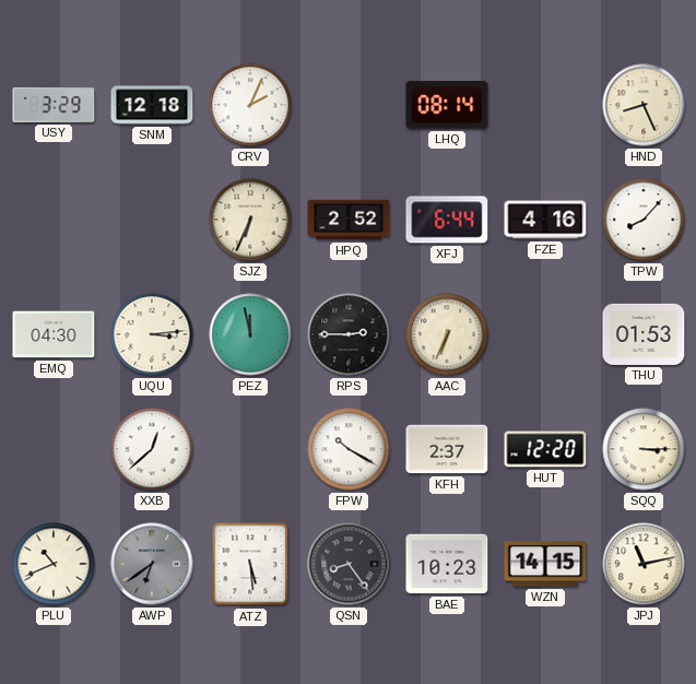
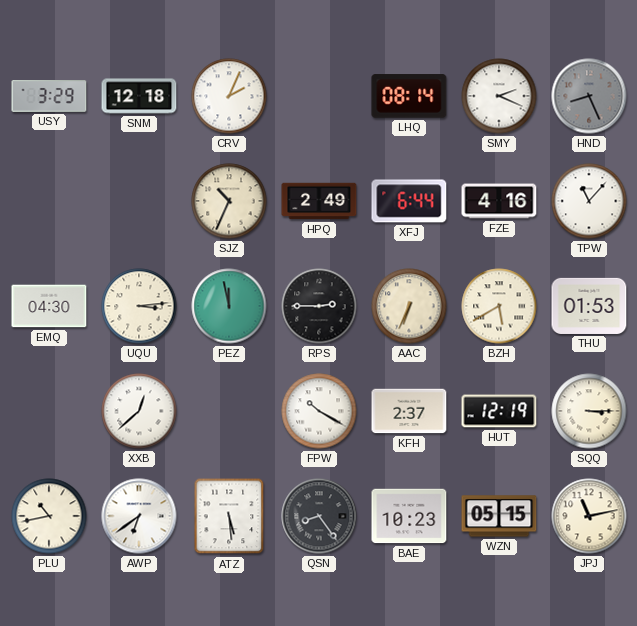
SMY: none -> 2:19 (499, 96)
HND dial: cream -> grey (589, 96)
SJZ: 6:34 -> 10:34 (229, 201)
HPQ: 2:52 -> 2:49 (319, 201)
TPW: 8:07 -> 11:07 (589, 201)
BZH: none -> 5:40 (499, 306)
HUT: 12:20 -> 12:19 (499, 411)
PLU: 10:41 -> 10:43 (49, 516)
AWP dial: grey -> white (139, 516)
WZN: 14:15 -> 05:15 (499, 516)
